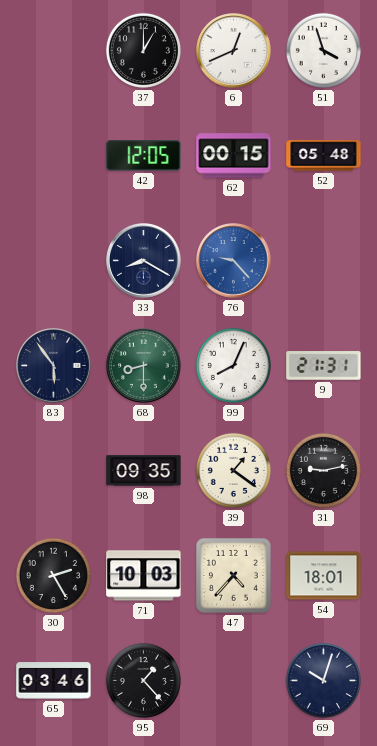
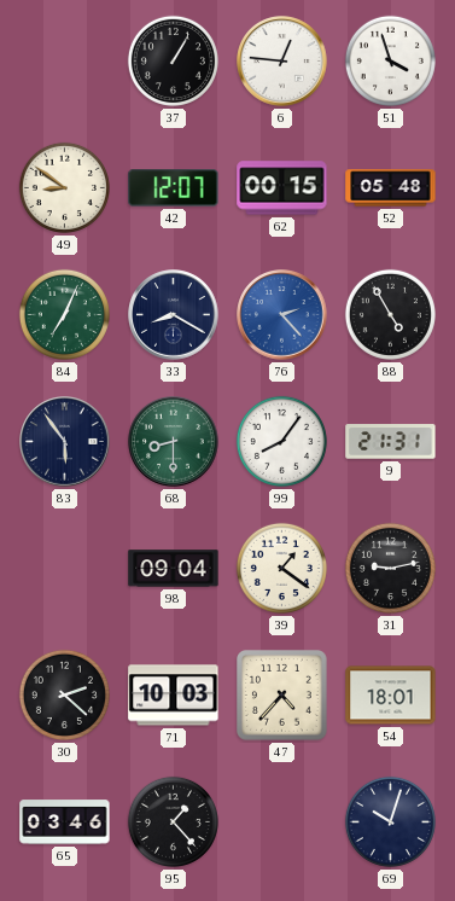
37: 1:00 -> 1:05 (173, 60)
6: 12:41 -> 12:46 (282, 62)
49: none -> 8:51 (64, 187)
42: 12:05 -> 12:07 (174, 188)
84: none -> 7:04 (64, 314)
76: 9:23 -> 2:23 (282, 315)
88: none -> 4:55 (390, 314)
99: 8:04 -> 8:06 (281, 441)
98: 09:35 -> 09:04 (174, 569)
30: 2:25 -> 2:22 (64, 694)
